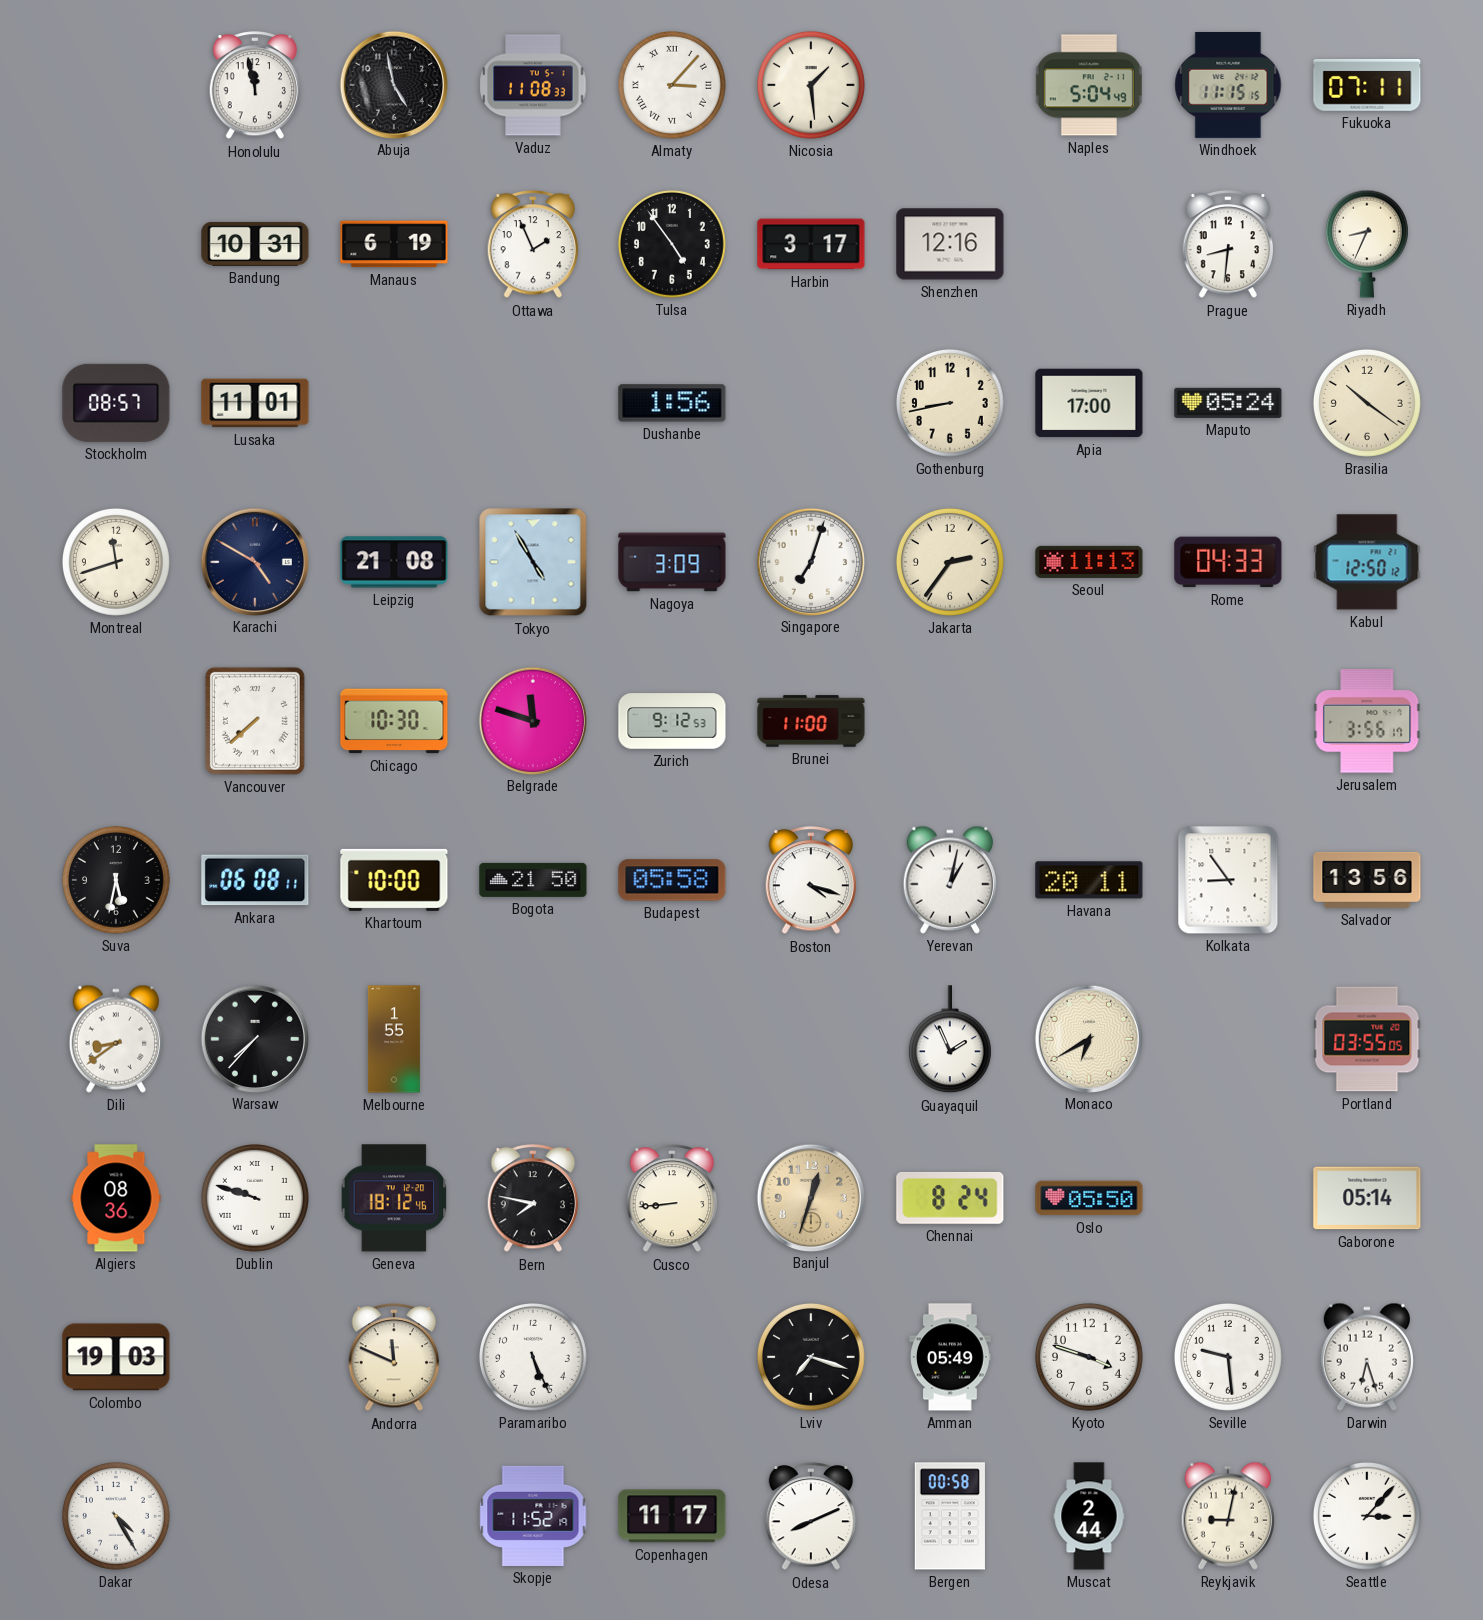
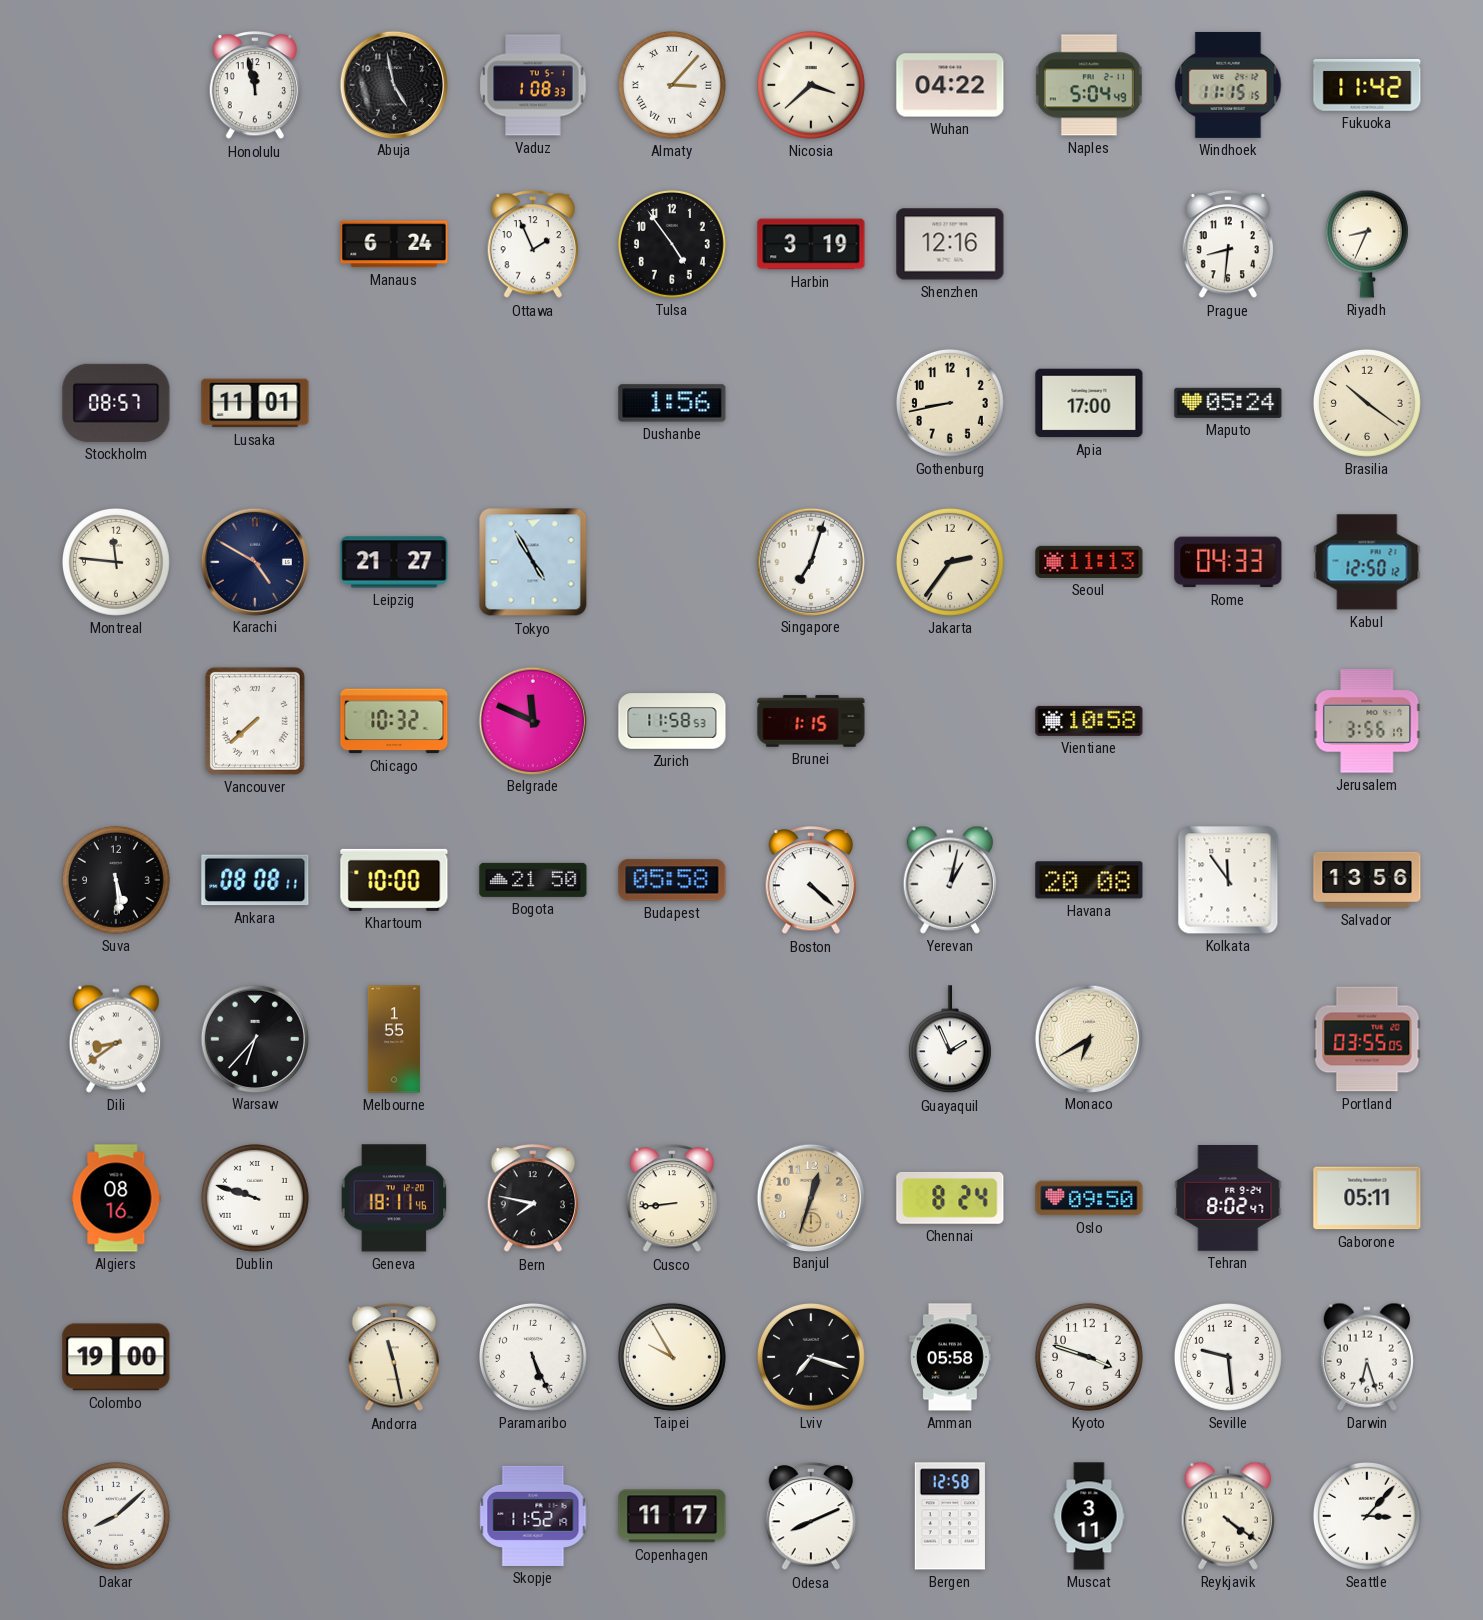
Vaduz: 11:08 -> 1:08 (533, 85)
Nicosia: 1:29 -> 3:38 (811, 85)
Wuhan: none -> 04:22 (950, 85)
Fukuoka: 07:11 -> 11:42 (1367, 86)
Bandung: 10:31 -> none (255, 244)
Manaus: 6:19 -> 6:24 (394, 244)
Harbin: 3:17 -> 3:19 (811, 244)
Montreal: 11:42 -> 11:46 (116, 562)
Leipzig: 21:08 -> 21:27 (394, 562)
Nagoya: 3:09 -> none (672, 562)
Chicago: 10:30 -> 10:32 (394, 721)
Belgrade: 11:48 -> 11:49 (532, 720)
Zurich: 9:12 -> 11:58 (672, 721)
Brunei: 11:00 -> 1:15 (811, 721)
Vientiane: none -> 10:58 (1089, 721)
Suva: 5:32 -> 5:29 (116, 880)
Ankara: 06:08 -> 08:08 (255, 880)
Boston: 4:18 -> 4:22 (811, 881)
Havana: 20:11 -> 20:08 (1089, 880)
Kolkata: 8:54 -> 11:54 (1228, 880)
Warsaw: 7:37 -> 6:37 (254, 1038)
Algiers: 08:36 -> 08:16 (116, 1198)
Geneva: 18:12 -> 18:11 (394, 1198)
Oslo: 05:50 -> 09:50 (1089, 1198)
Tehran: none -> 8:02 (1228, 1199)
Gaborone: 05:14 -> 05:11 (1367, 1198)
Colombo: 19:03 -> 19:00 (116, 1357)
Andorra: 11:49 -> 11:28 (394, 1358)
Taipei: none -> 9:55 (672, 1357)
Amman: 05:49 -> 05:58 (951, 1357)
Dakar: 4:25 -> 8:08 (116, 1516)
Bergen: 00:58 -> 12:58 (950, 1516)
Muscat: 2:44 -> 3:11 (1089, 1516)
Reykjavik: 9:02 -> 4:21 (1228, 1516)
